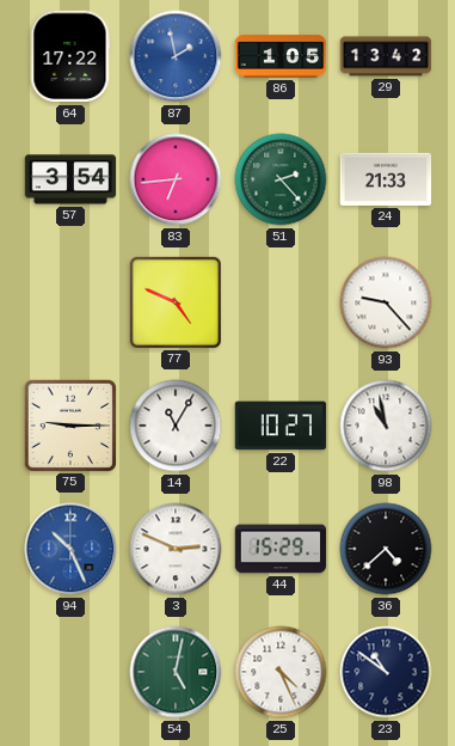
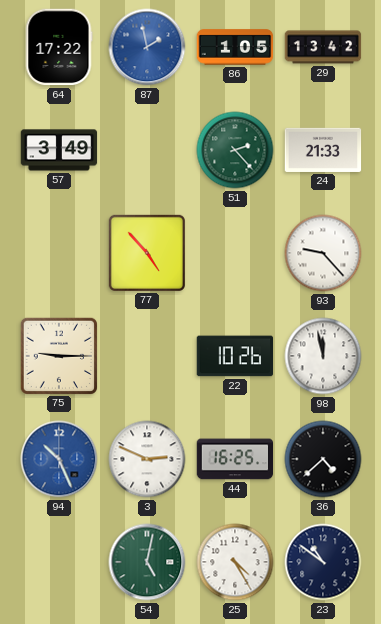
57: 3:54 -> 3:49 (59, 150)
83: 6:44 -> none (176, 179)
77: 4:49 -> 4:53 (146, 252)
14: 11:05 -> none (176, 426)
22: 10:27 -> 10:26 (235, 356)
98: 10:58 -> 11:58 (323, 356)
44: 15:29 -> 16:25 (235, 459)
25: 4:26 -> 4:25 (235, 562)
